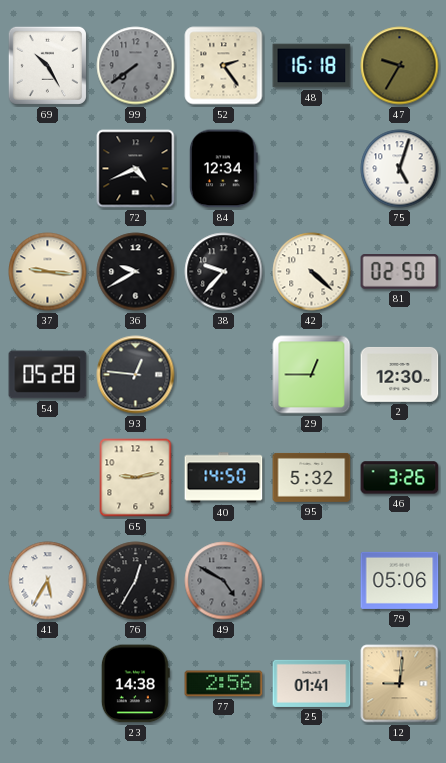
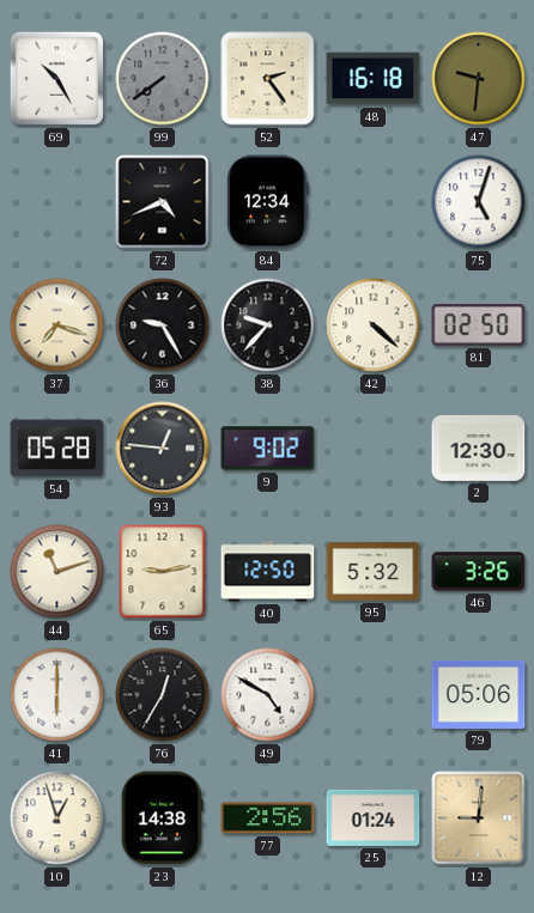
47: 9:35 -> 9:31 (479, 79)
37: 9:16 -> 7:18 (57, 325)
36: 9:40 -> 9:25 (163, 325)
9: none -> 9:02 (268, 449)
29: 12:45 -> none (312, 375)
44: none -> 11:12 (57, 572)
40: 14:50 -> 12:50 (268, 572)
41: 5:35 -> 6:00 (57, 695)
49 dial: grey -> white (268, 695)
10: none -> 12:57 (57, 818)
25: 01:41 -> 01:24 (374, 817)
